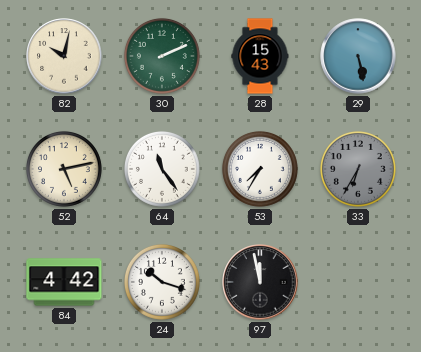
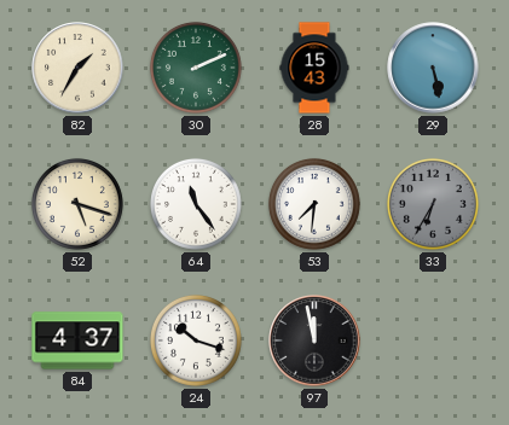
82: 10:02 -> 1:35 (77, 68)
52: 5:13 -> 5:18 (77, 204)
53: 7:35 -> 7:31 (314, 204)
84: 4:42 -> 4:37 (77, 340)
